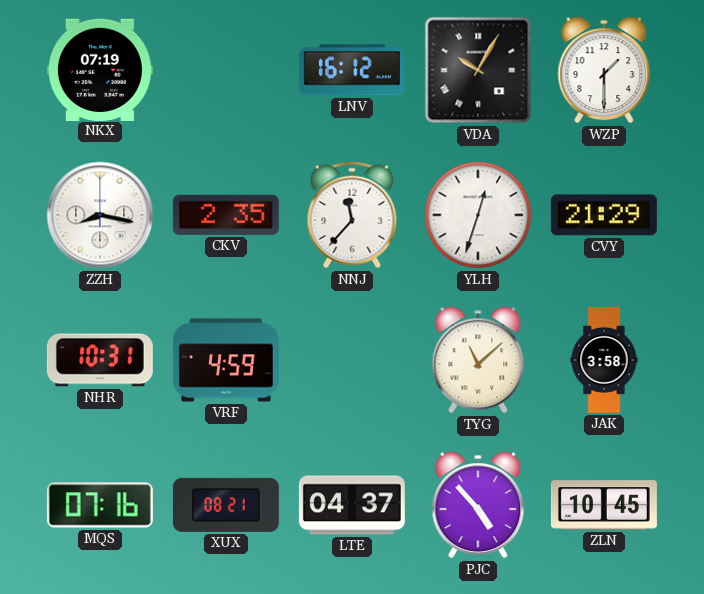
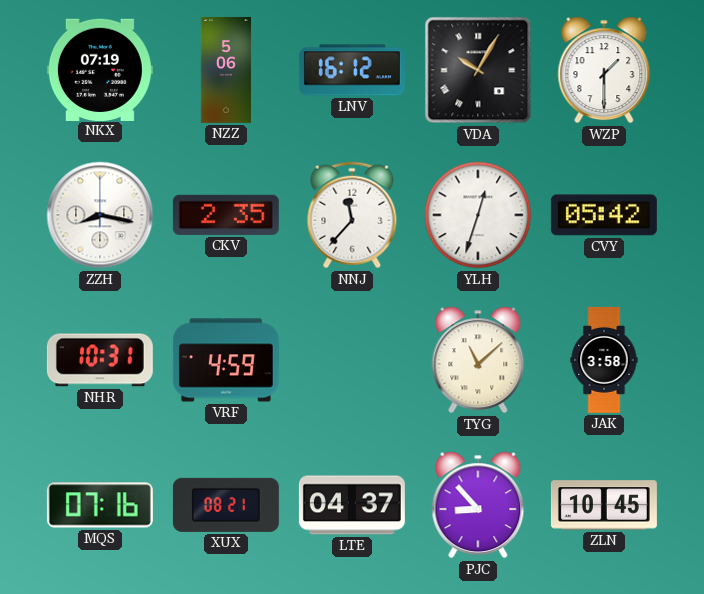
NZZ: none -> 5:06 (226, 70)
CVY: 21:29 -> 05:42 (604, 215)
PJC: 4:53 -> 8:53 (478, 505)
